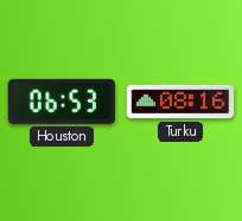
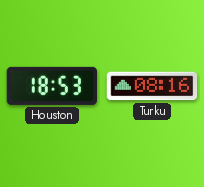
Houston: 06:53 -> 18:53 (52, 86)
